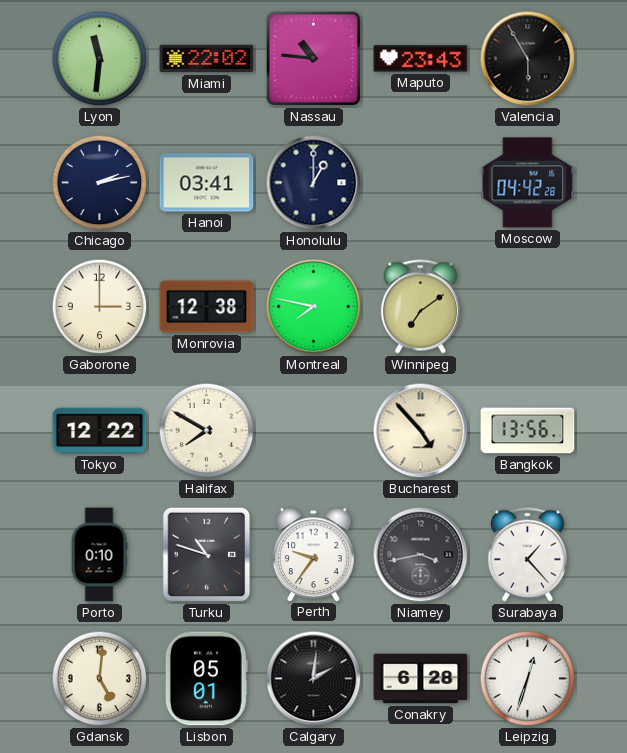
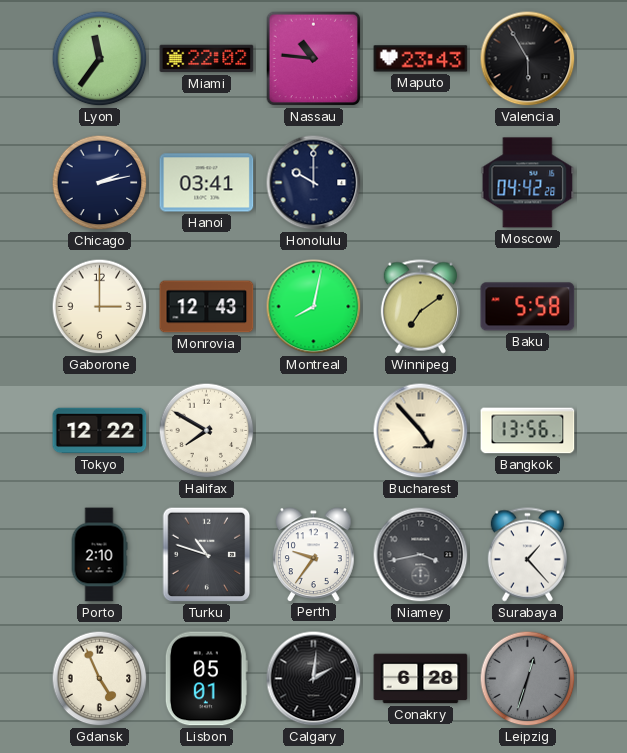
Lyon: 11:31 -> 11:36 (100, 59)
Honolulu: 1:00 -> 10:00 (314, 183)
Monrovia: 12:38 -> 12:43 (207, 307)
Montreal: 7:47 -> 8:02 (314, 307)
Baku: none -> 5:58 (528, 307)
Porto: 0:10 -> 2:10 (99, 555)
Gdansk: 5:01 -> 4:56 (100, 679)
Leipzig dial: white -> grey (528, 679)
